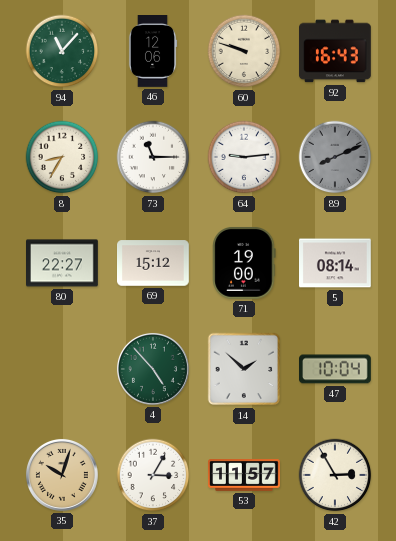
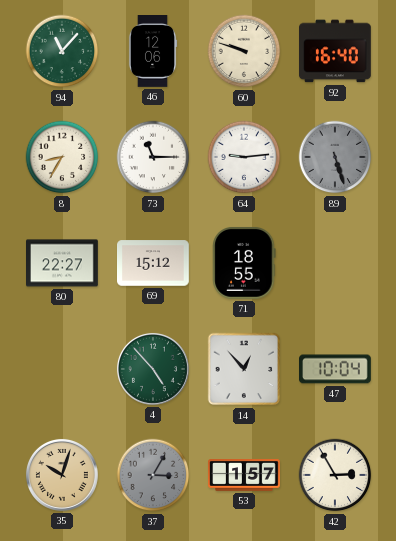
92: 16:43 -> 16:40 (336, 51)
89: 8:11 -> 5:27 (335, 157)
71: 19:00 -> 18:55 (244, 263)
5: 08:14 -> none (336, 263)
14: 1:52 -> 12:53 (244, 369)
37 dial: white -> grey (153, 475)
53: 11:57 -> 1:57 (245, 476)
